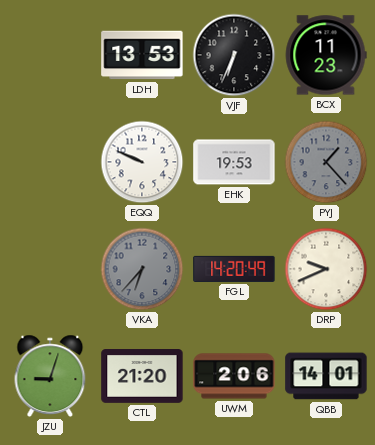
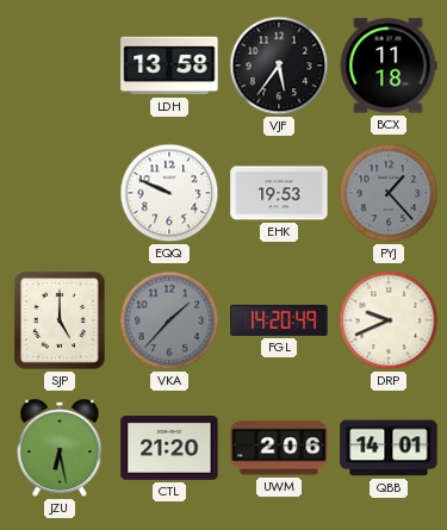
LDH: 13:53 -> 13:58 (169, 66)
VJF: 6:34 -> 5:36 (279, 66)
BCX: 11:23 -> 11:18 (389, 66)
SJP: none -> 5:00 (60, 320)
VKA: 6:37 -> 1:37 (169, 320)
JZU: 9:03 -> 6:28 (60, 448)
